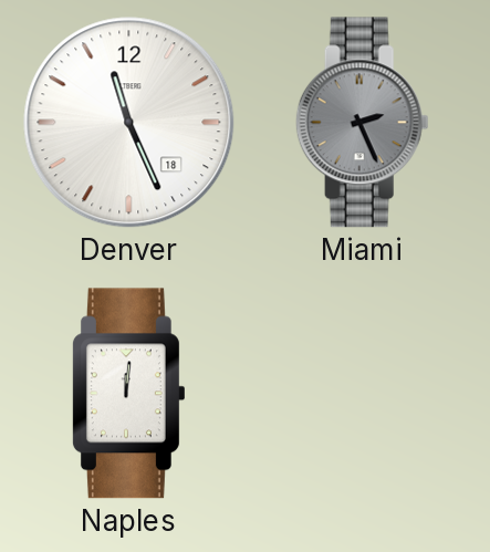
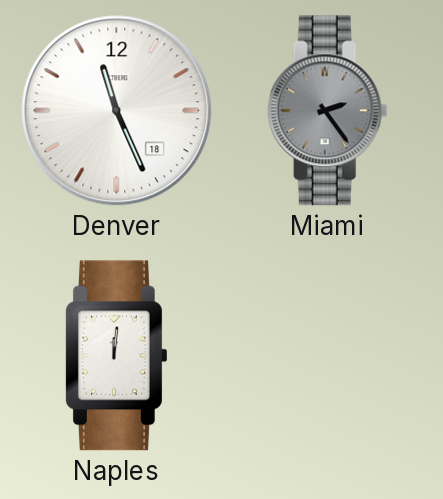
Miami: 2:26 -> 2:24 (327, 111)
